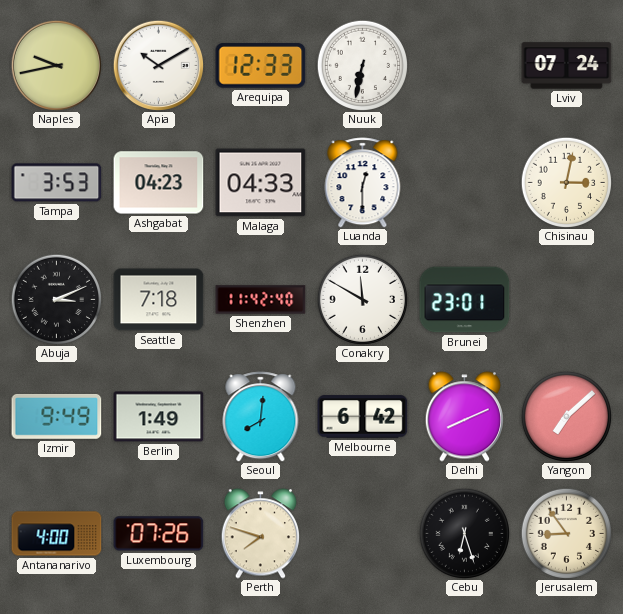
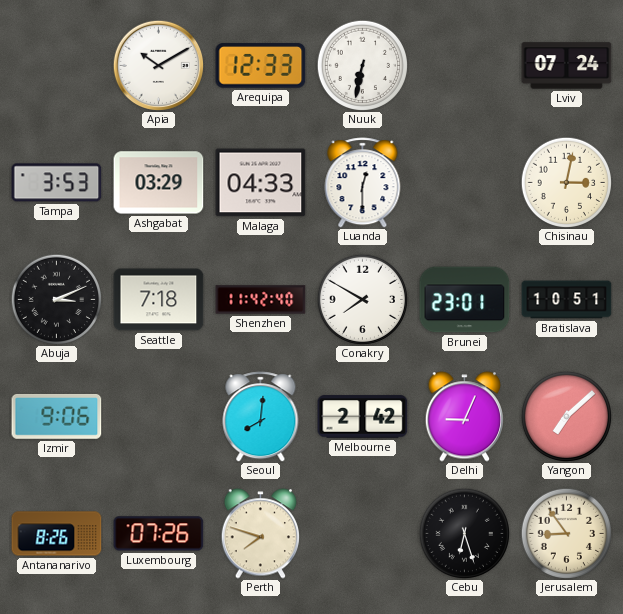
Naples: 9:43 -> none (56, 65)
Ashgabat: 04:23 -> 03:29 (159, 183)
Conakry: 11:50 -> 7:50 (362, 299)
Bratislava: none -> 10:51 (567, 300)
Izmir: 9:49 -> 9:06 (57, 416)
Berlin: 1:49 -> none (159, 417)
Melbourne: 6:42 -> 2:42 (363, 417)
Delhi: 8:11 -> 9:04 (464, 417)
Antananarivo: 4:00 -> 8:26 (57, 534)
